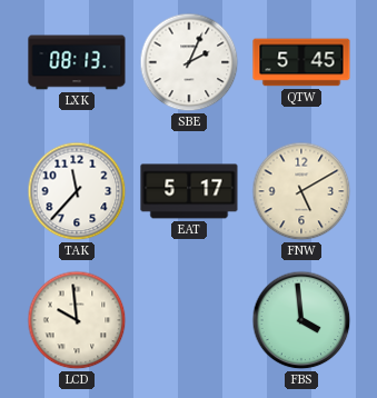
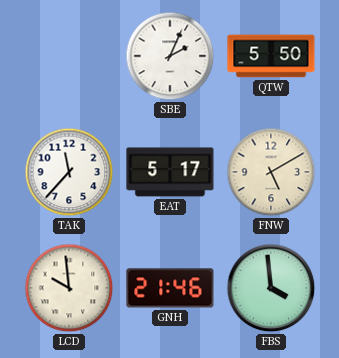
LXK: 08:13 -> none (77, 62)
QTW: 5:45 -> 5:50 (271, 56)
GNH: none -> 21:46 (170, 288)
